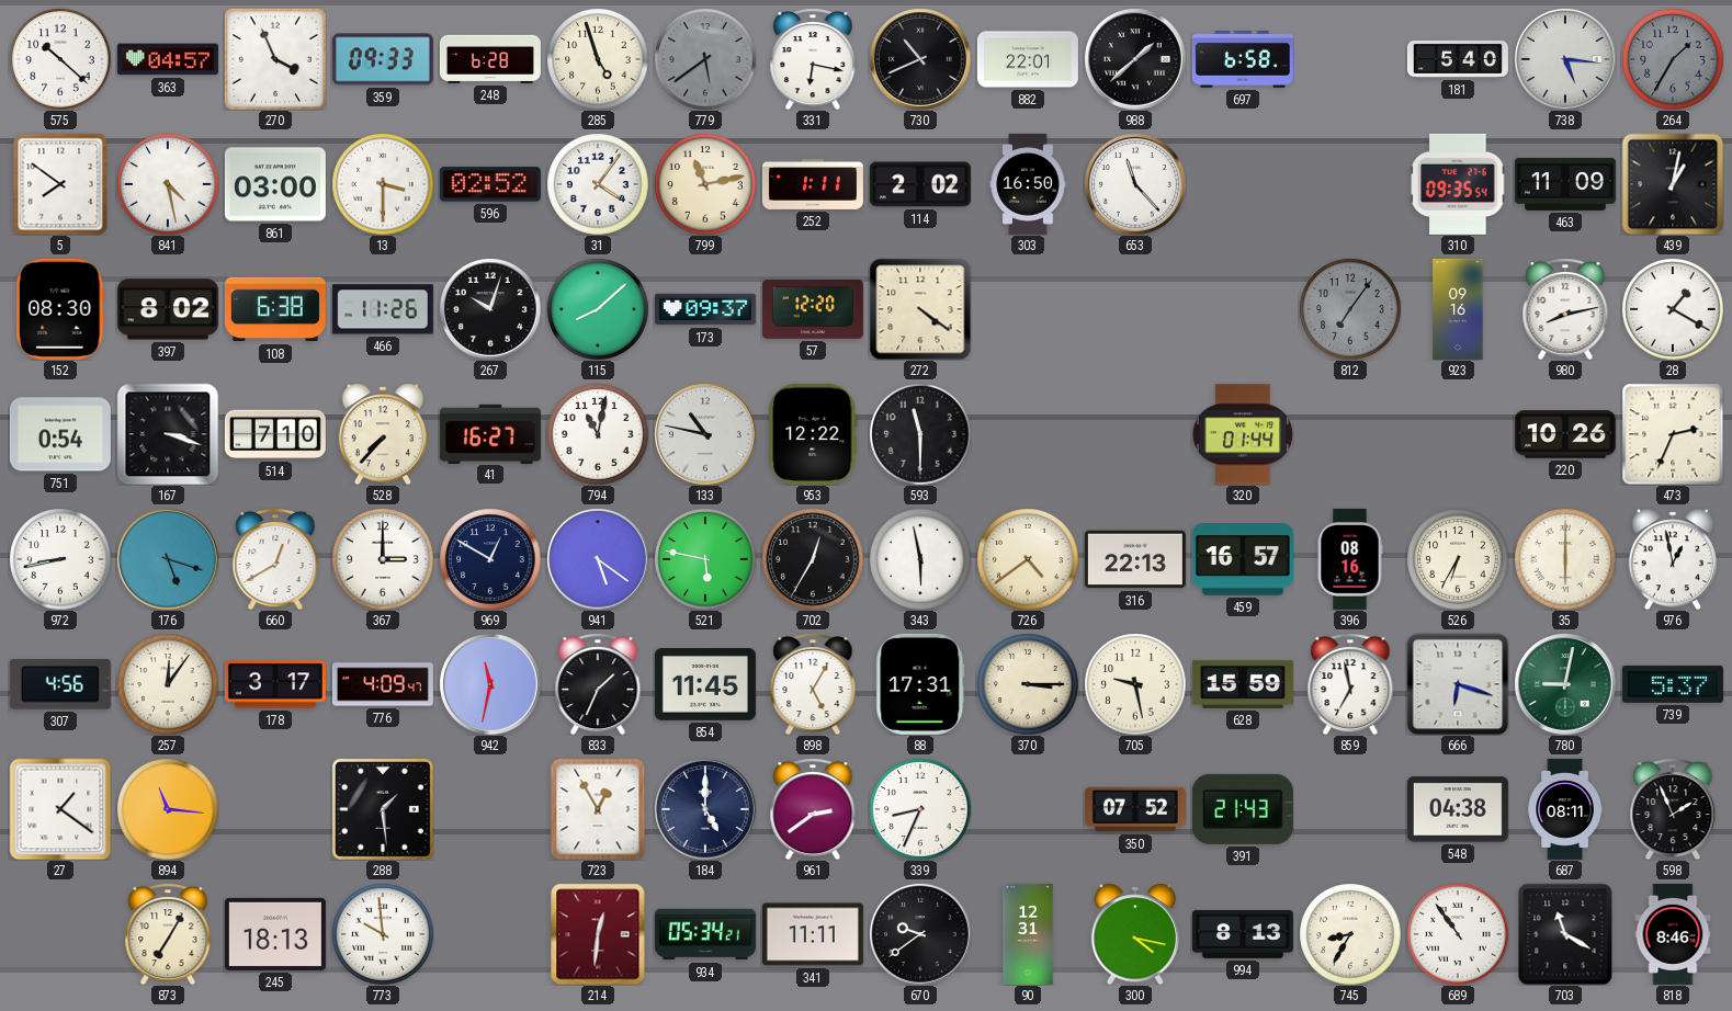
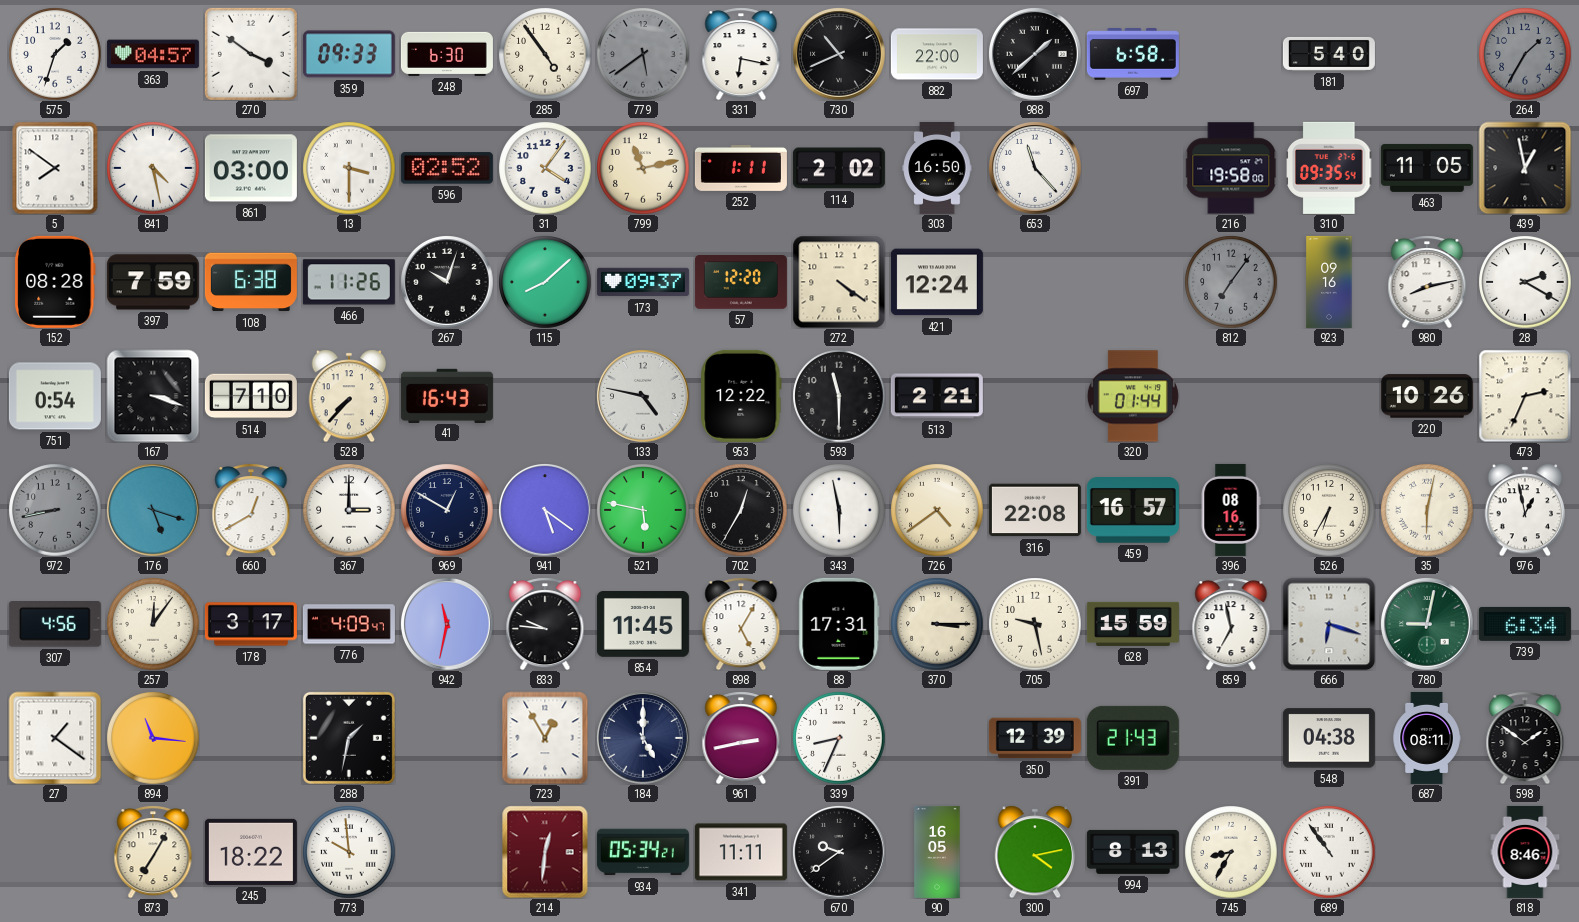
575: 10:22 -> 1:33 (55, 54)
270: 3:56 -> 3:51 (251, 54)
248: 6:28 -> 6:30 (447, 54)
285: 4:57 -> 4:54 (545, 54)
882: 22:01 -> 22:00 (937, 54)
738: 5:16 -> none (1565, 59)
216: none -> 19:58 (1231, 168)
463: 11:09 -> 11:05 (1427, 168)
439: 1:02 -> 12:58 (1525, 168)
152: 08:30 -> 08:28 (56, 282)
397: 8:02 -> 7:59 (153, 282)
421: none -> 12:24 (937, 282)
28: 1:20 -> 2:20 (1525, 282)
41: 16:27 -> 16:43 (447, 395)
794: 11:02 -> none (598, 434)
133: 10:47 -> 4:47 (643, 396)
513: none -> 2:21 (937, 396)
972 dial: white -> grey (55, 510)
316: 22:13 -> 22:08 (1035, 510)
35: 6:00 -> 6:02 (1427, 510)
833: 1:34 -> 9:46 (545, 624)
739: 5:37 -> 6:34 (1525, 624)
288: 1:29 -> 1:32 (349, 738)
961: 2:39 -> 2:43 (741, 738)
350: 07:52 -> 12:39 (1035, 738)
598: 1:56 -> 1:51 (1525, 738)
245: 18:13 -> 18:22 (251, 852)
90: 12:31 -> 16:05 (937, 852)
300: 4:17 -> 4:13 (1035, 852)
703: 11:20 -> none (1565, 934)
